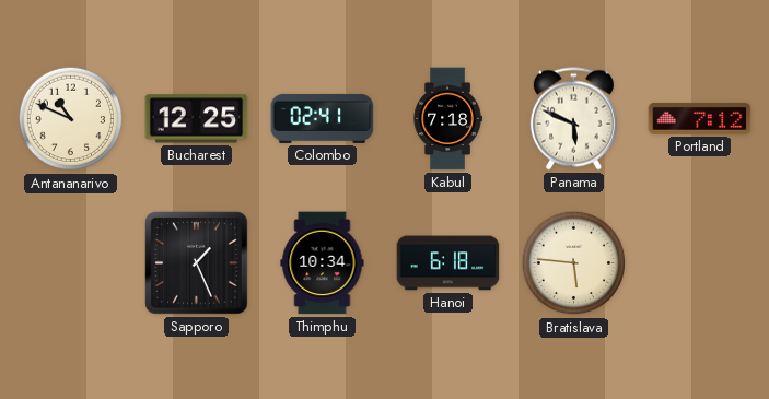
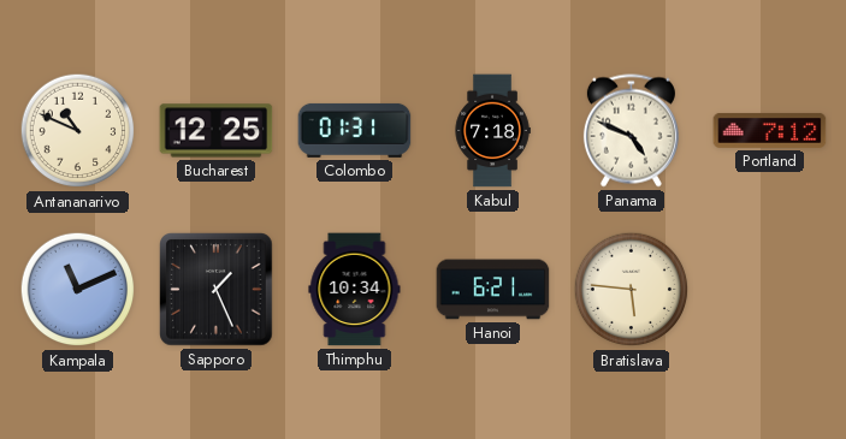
Colombo: 02:41 -> 01:31 (355, 130)
Panama: 5:49 -> 4:49 (631, 131)
Kampala: none -> 11:11 (78, 290)
Hanoi: 6:18 -> 6:21 (493, 290)
